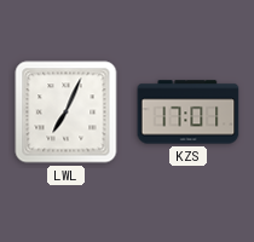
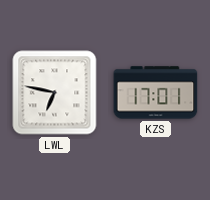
LWL: 7:04 -> 6:47 (55, 93)
